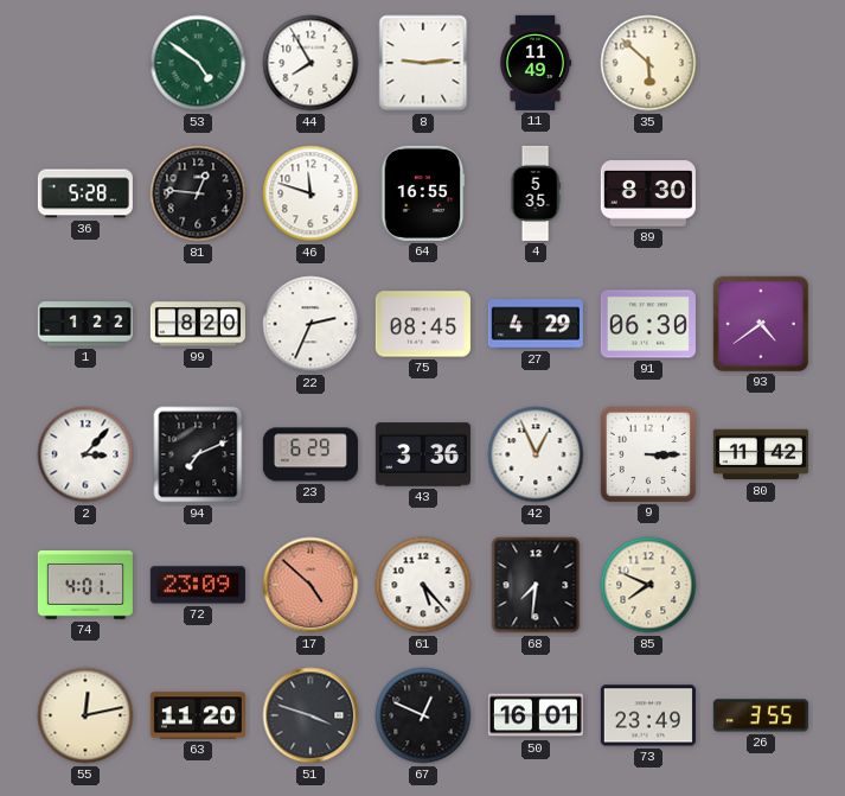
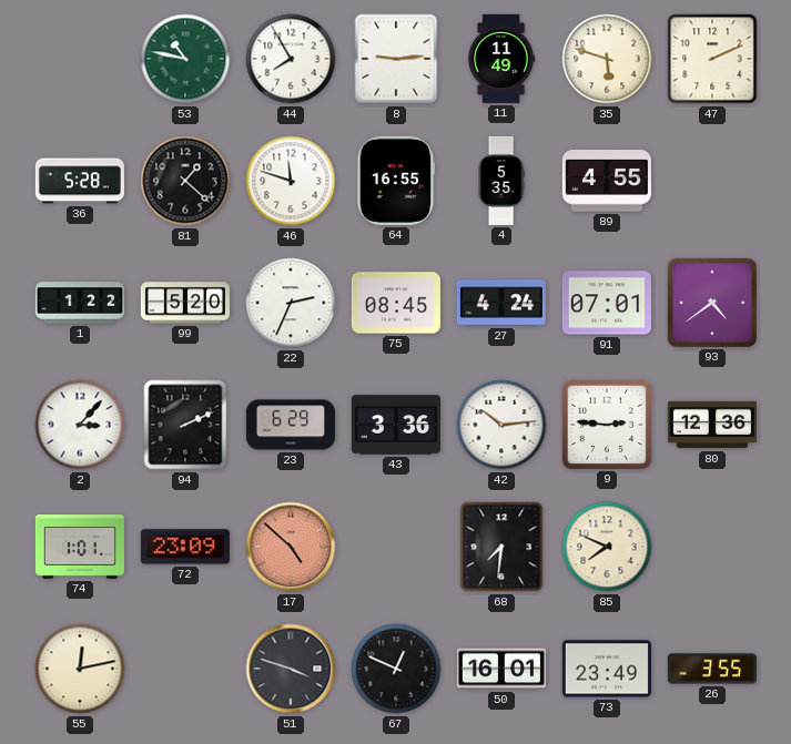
53: 4:51 -> 10:47 (185, 59)
35: 5:52 -> 5:48 (607, 59)
47: none -> 2:11 (712, 59)
81: 12:46 -> 1:22 (185, 181)
89: 8:30 -> 4:55 (607, 181)
99: 8:20 -> 5:20 (185, 303)
27: 4:29 -> 4:24 (501, 303)
91: 06:30 -> 07:01 (607, 303)
94: 7:11 -> 2:11 (185, 425)
42: 12:56 -> 10:14 (501, 425)
9: 3:15 -> 2:46 (607, 425)
80: 11:42 -> 12:36 (712, 425)
74: 4:01 -> 1:01 (80, 548)
61: 5:23 -> none (423, 585)
63: 11:20 -> none (198, 715)
